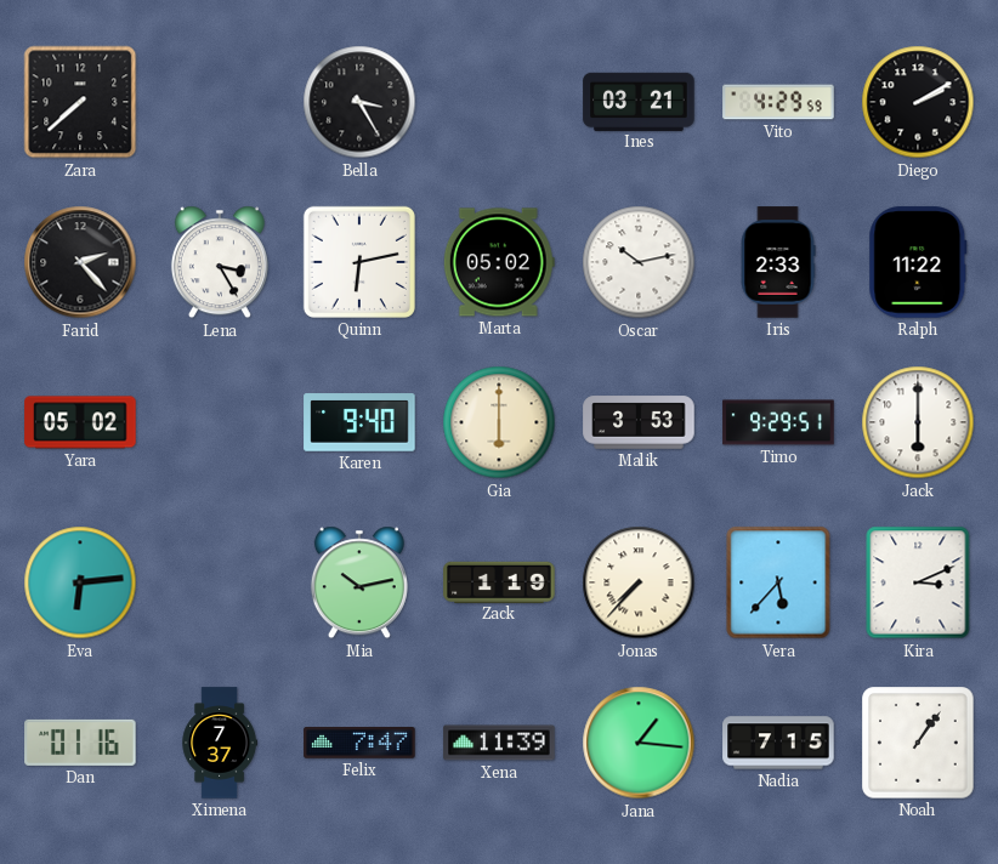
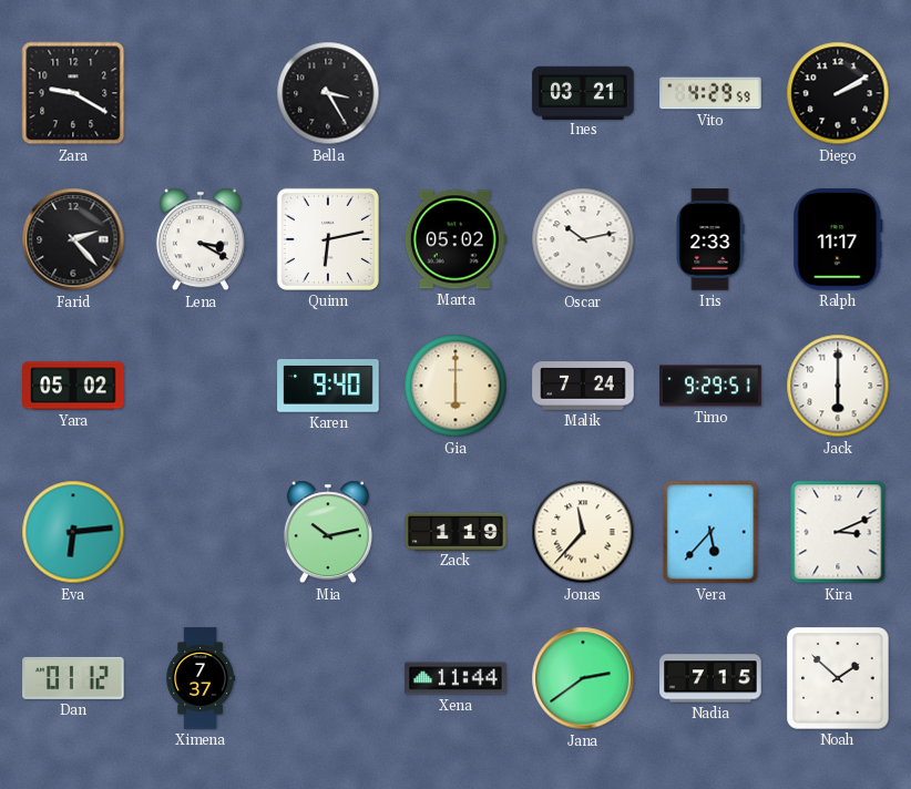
Zara: 7:38 -> 9:20 (73, 93)
Lena: 3:25 -> 3:20 (201, 239)
Ralph: 11:22 -> 11:17 (838, 239)
Malik: 3:53 -> 7:24 (583, 386)
Jonas: 7:37 -> 11:37 (583, 532)
Dan: 01:16 -> 01:12 (73, 678)
Felix: 7:47 -> none (359, 743)
Xena: 11:39 -> 11:44 (455, 678)
Jana: 1:16 -> 2:39 (583, 678)
Noah: 1:06 -> 1:52 (838, 678)
